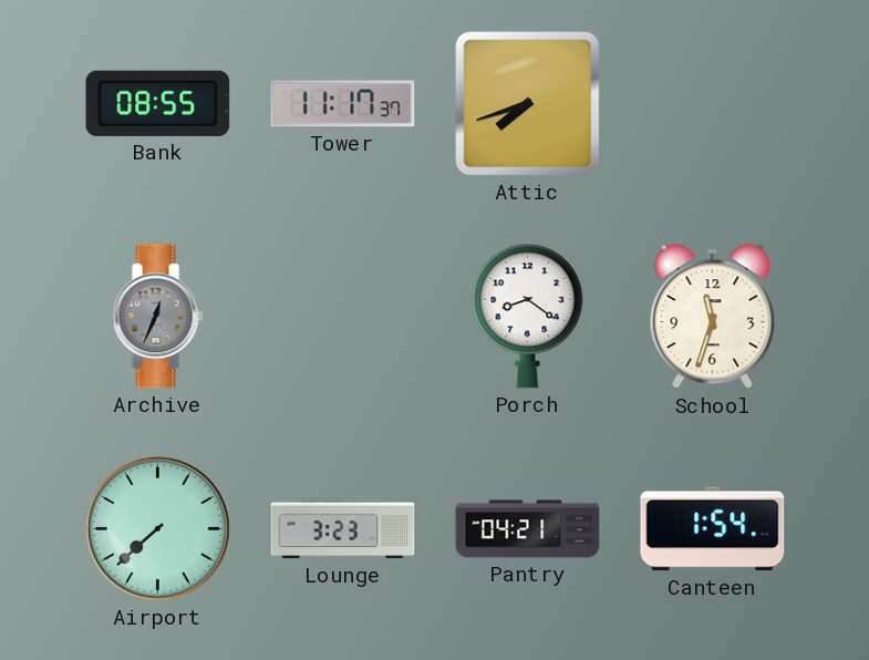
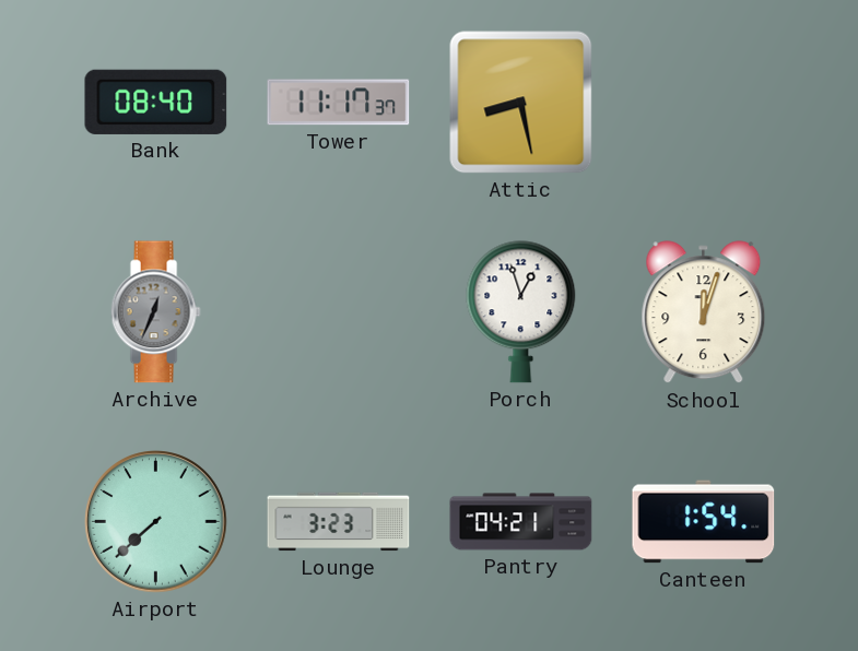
Bank: 08:55 -> 08:40 (156, 102)
Attic: 7:42 -> 8:28 (521, 103)
Porch: 8:21 -> 12:57 (521, 312)
School: 11:33 -> 12:03 (704, 312)
